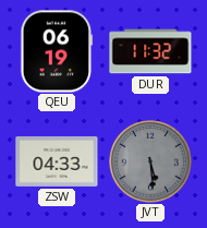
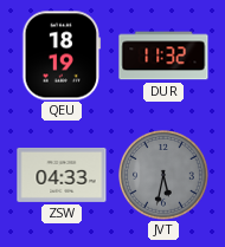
QEU: 06:19 -> 18:19 (62, 56)
JVT: 5:29 -> 5:32 (165, 176)
